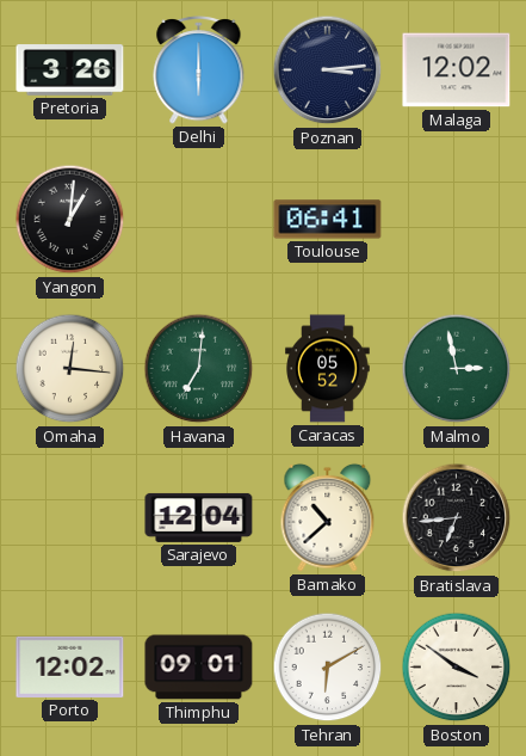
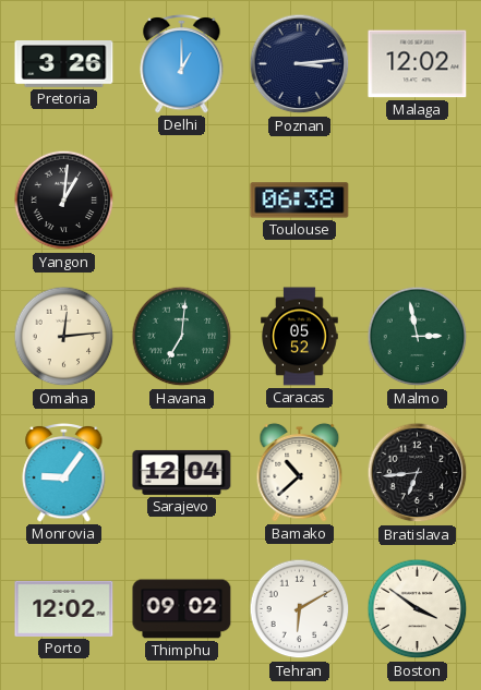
Delhi: 6:00 -> 1:00 (182, 64)
Toulouse: 06:41 -> 06:38 (300, 201)
Omaha: 12:16 -> 12:14 (64, 337)
Monrovia: none -> 9:06 (64, 473)
Thimphu: 09:01 -> 09:02 (182, 609)
